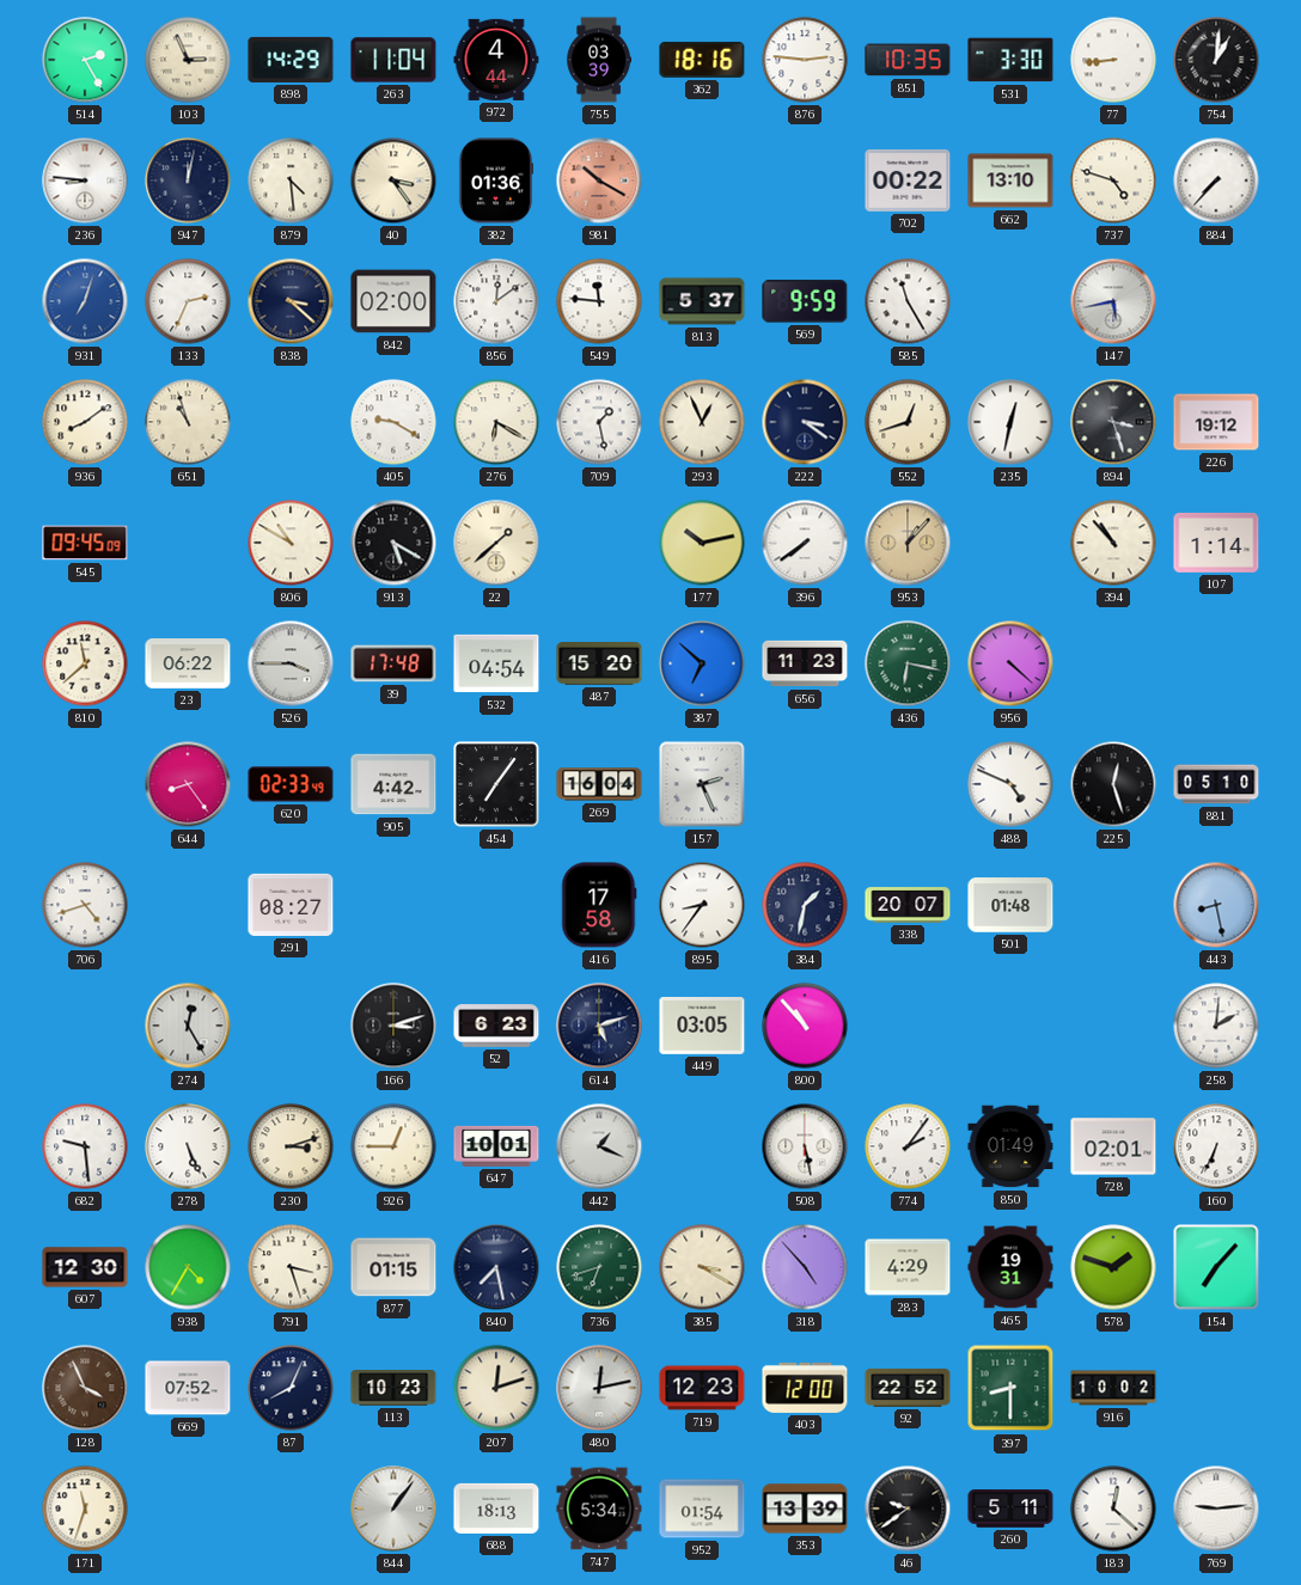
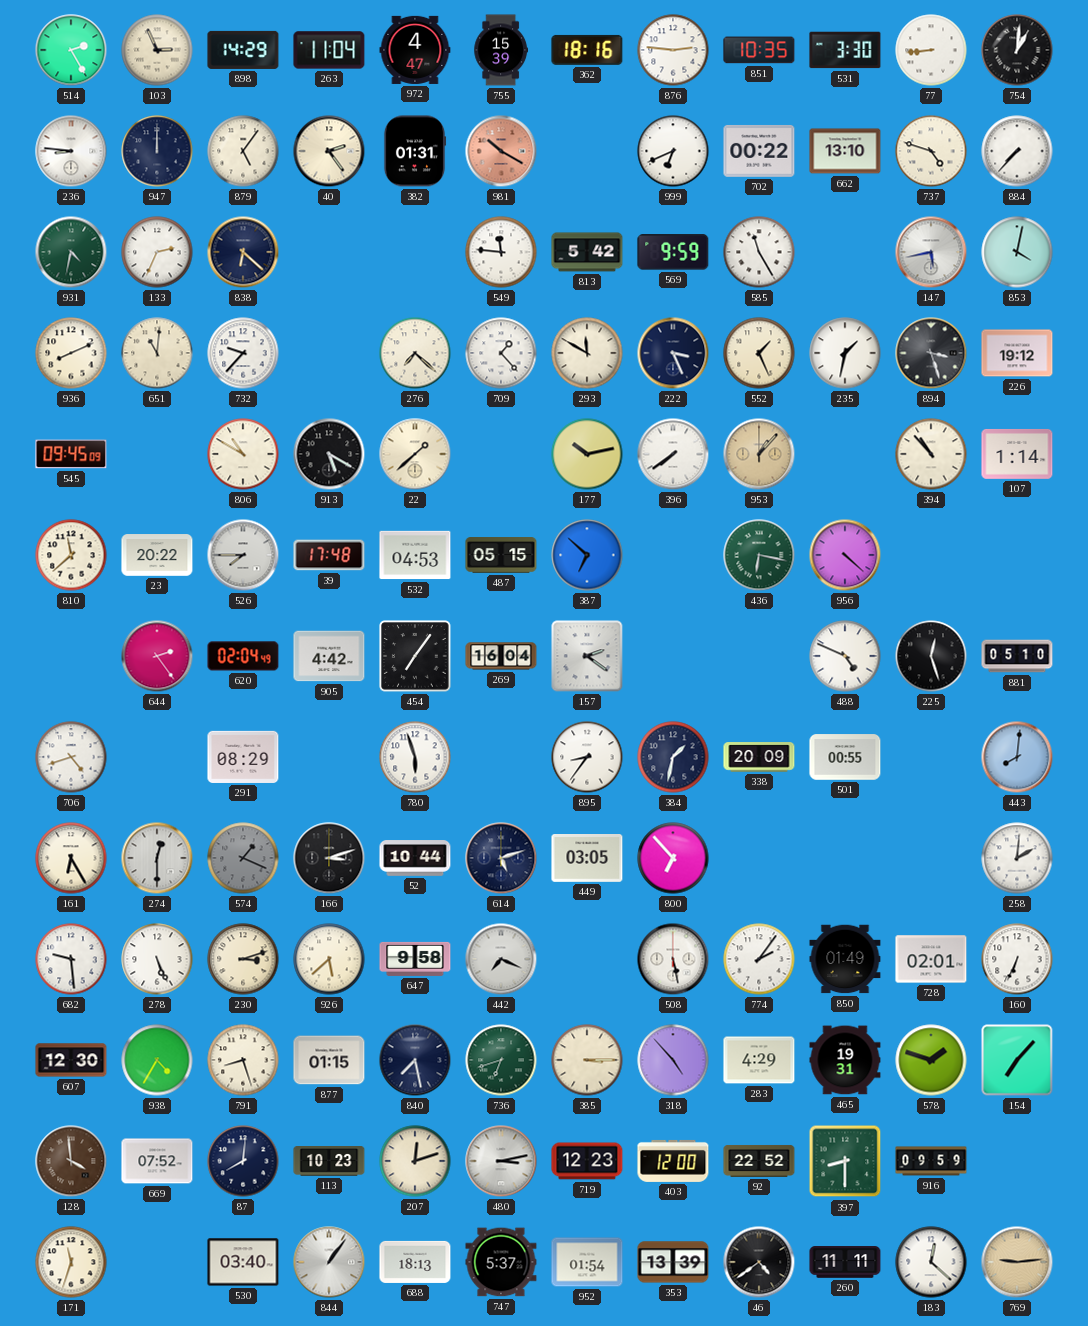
972: 4:44 -> 4:47 (415, 50)
755: 03:39 -> 15:39 (500, 50)
947: 12:02 -> 12:00 (157, 151)
879: 4:29 -> 5:06 (243, 151)
40: 3:24 -> 2:24 (329, 151)
382: 01:36 -> 01:31 (415, 151)
999: none -> 6:41 (673, 151)
931: 7:03 -> 4:32 (71, 252)
931 dial: blue -> green (71, 252)
838: 3:22 -> 6:22 (243, 252)
842: 02:00 -> none (393, 301)
856: 12:09 -> none (496, 301)
813: 5:37 -> 5:42 (587, 252)
853: none -> 4:02 (1017, 252)
936: 8:09 -> 8:11 (71, 353)
651: 10:57 -> 11:01 (157, 353)
732: none -> 9:37 (243, 353)
405: 9:20 -> none (393, 422)
276: 6:20 -> 7:22 (415, 353)
709: 1:28 -> 1:23 (501, 353)
293: 12:56 -> 11:50 (587, 353)
222: 3:21 -> 3:26 (673, 353)
552: 12:42 -> 1:26 (759, 353)
235: 12:32 -> 1:32 (845, 353)
23: 06:22 -> 20:22 (157, 555)
526: 3:45 -> 7:45 (243, 555)
532: 04:54 -> 04:53 (415, 555)
487: 15:20 -> 05:15 (501, 555)
656: 11:23 -> none (805, 663)
644: 8:24 -> 2:24 (157, 656)
620: 02:33 -> 02:04 (243, 656)
157: 2:26 -> 2:21 (587, 656)
291: 08:27 -> 08:29 (243, 757)
780: none -> 5:57 (415, 757)
416: 17:58 -> none (599, 905)
338: 20:07 -> 20:09 (759, 757)
501: 01:48 -> 00:55 (845, 757)
443: 8:28 -> 8:01 (1017, 757)
161: none -> 6:25 (71, 858)
274: 12:25 -> 12:30 (157, 858)
574: none -> 1:19 (243, 858)
52: 6:23 -> 10:44 (415, 858)
800: 10:53 -> 6:53 (673, 858)
926: 12:45 -> 5:38 (329, 959)
647: 10:01 -> 9:58 (415, 959)
442: 1:19 -> 7:19 (501, 959)
791: 3:27 -> 8:27 (243, 1060)
385: 3:20 -> 3:15 (587, 1060)
128: 3:56 -> 3:59 (71, 1161)
87: 8:04 -> 8:01 (243, 1161)
480: 12:13 -> 3:13 (501, 1161)
916: 10:02 -> 09:59 (931, 1161)
530: none -> 03:40 (243, 1262)
747: 5:34 -> 5:37 (501, 1262)
46: 9:39 -> 4:39 (759, 1262)
260: 5:11 -> 11:11 (845, 1262)
769 dial: white -> champagne (1017, 1262)
